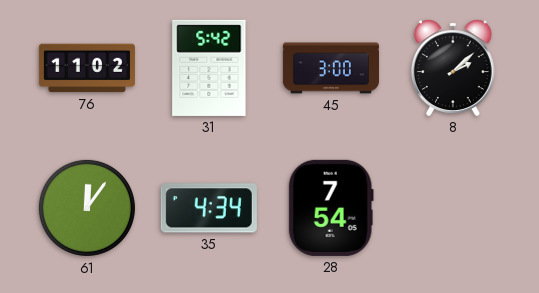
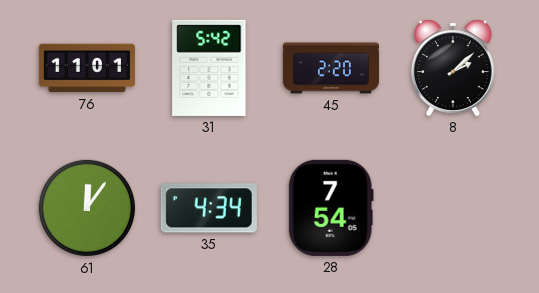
76: 11:02 -> 11:01 (87, 68)
45: 3:00 -> 2:20 (331, 68)
